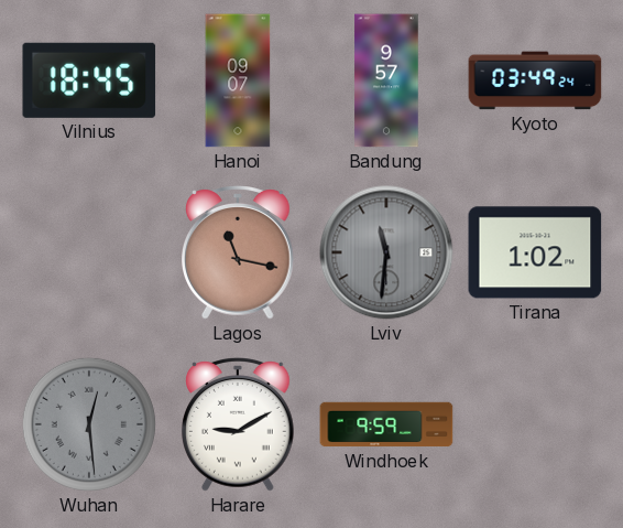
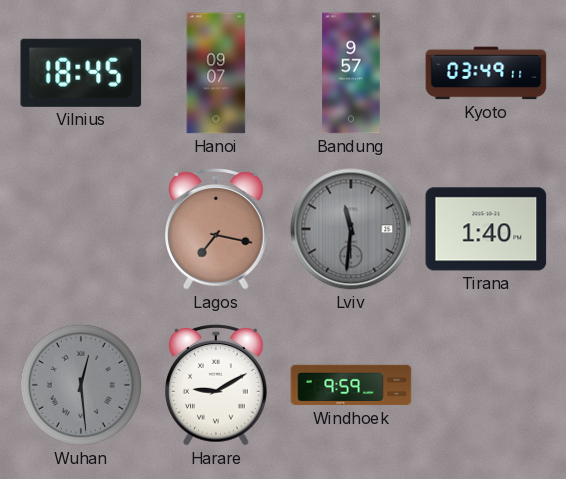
Kyoto: 03:49:24 -> 03:49:11 (486, 73)
Lagos: 11:17 -> 7:17 (217, 229)
Tirana: 1:02 -> 1:40 (486, 229)
